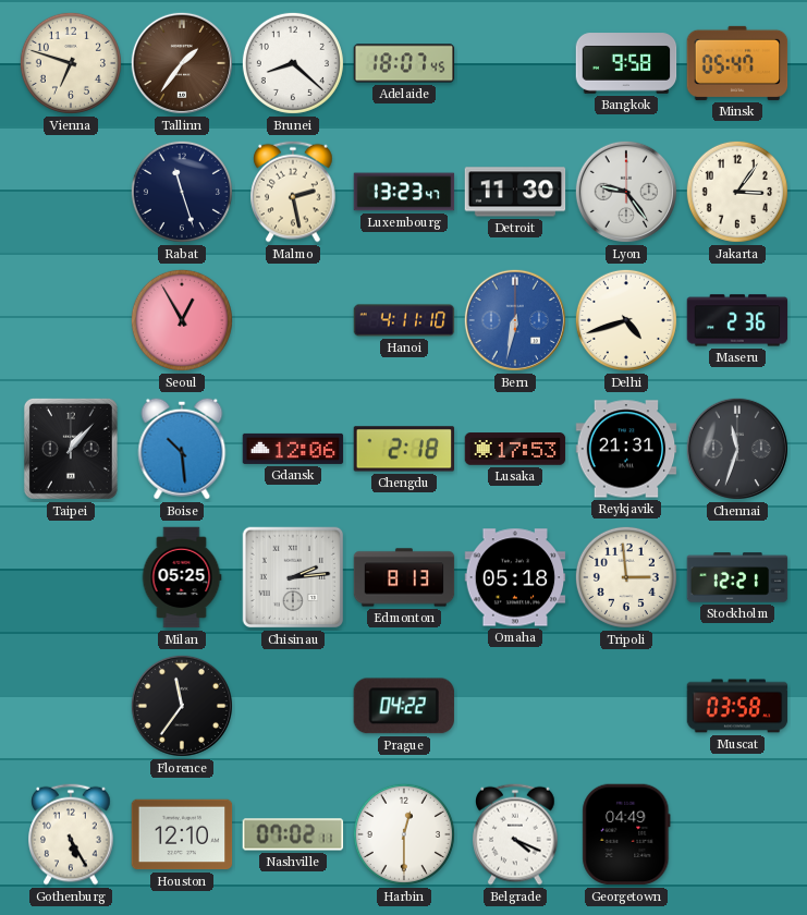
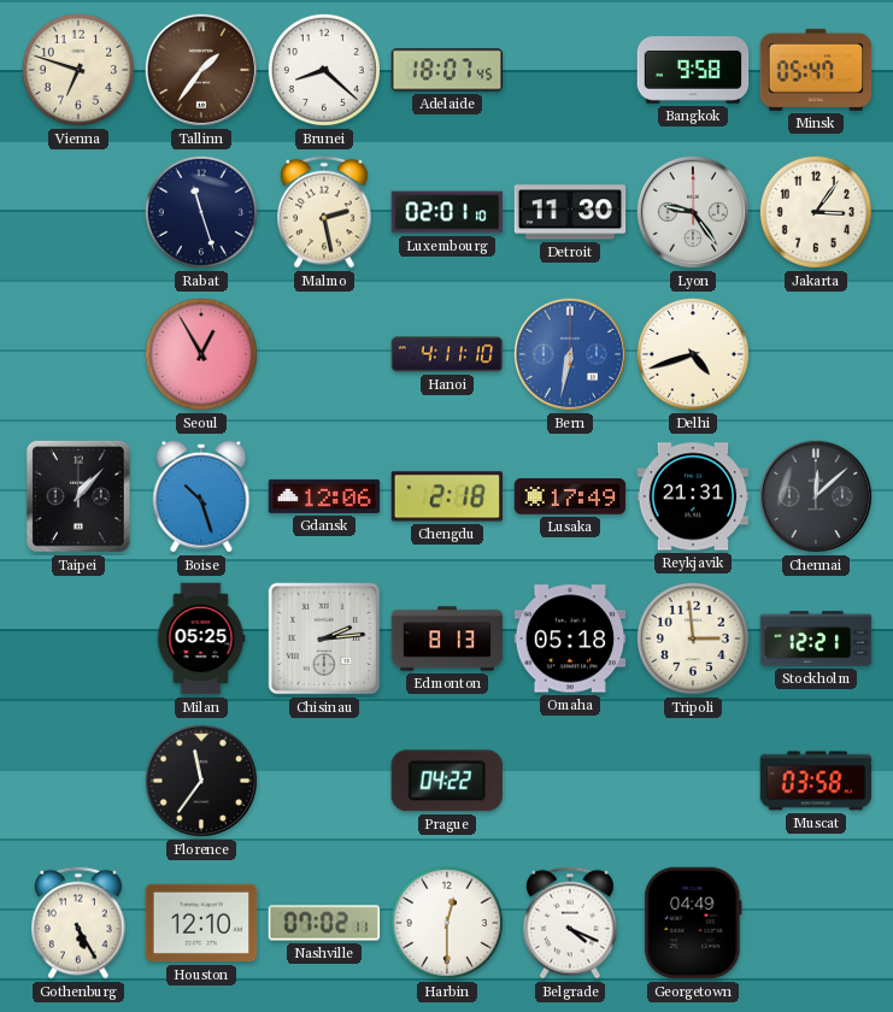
Luxembourg: 13:23 -> 02:01 (447, 212)
Maseru: 2:36 -> none (737, 320)
Boise: 10:29 -> 10:27 (201, 496)
Lusaka: 17:53 -> 17:49 (570, 496)
Chennai: 11:33 -> 12:08 (816, 496)
